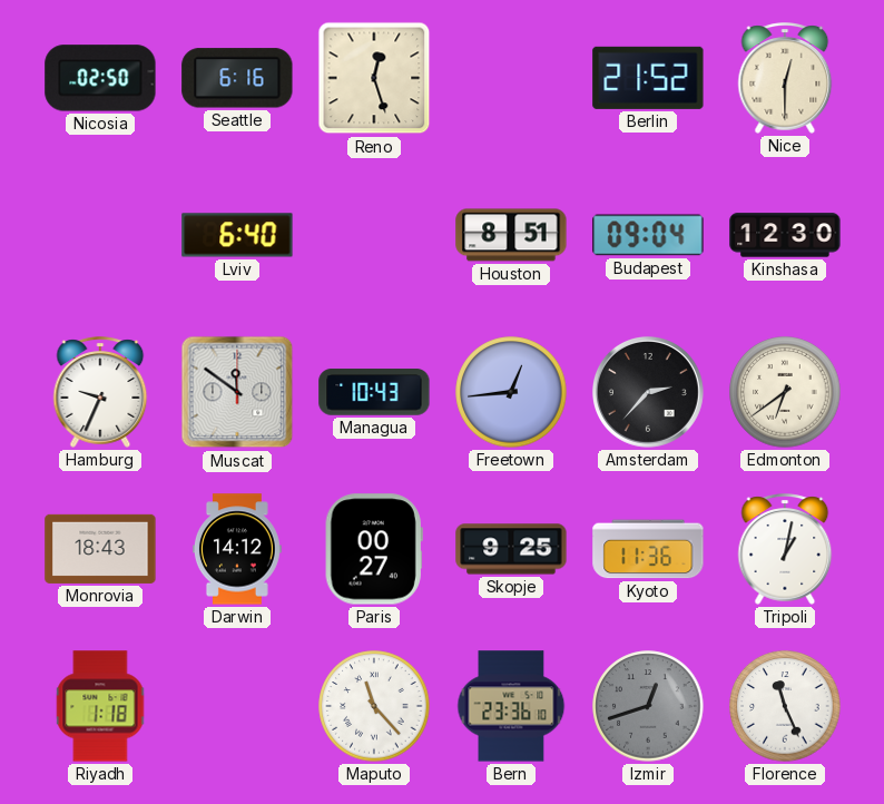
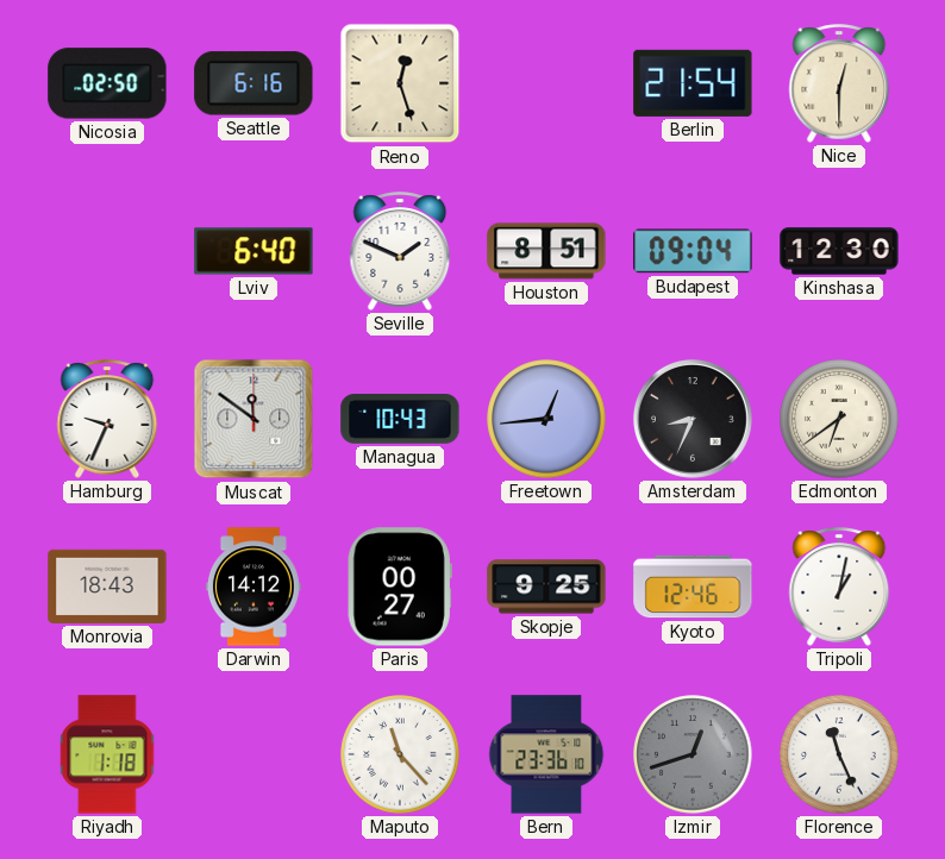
Berlin: 21:52 -> 21:54 (693, 83)
Seville: none -> 1:49 (400, 251)
Amsterdam: 2:37 -> 8:34 (693, 419)
Kyoto: 11:36 -> 12:46 (693, 587)
